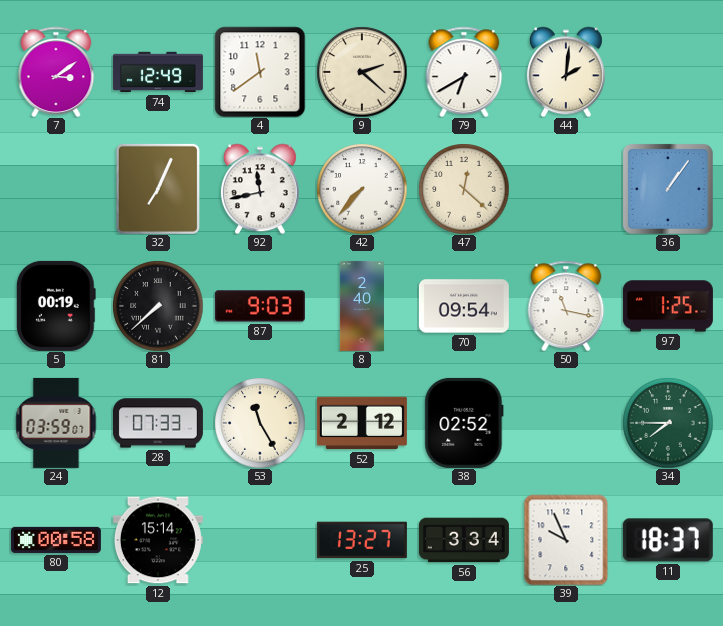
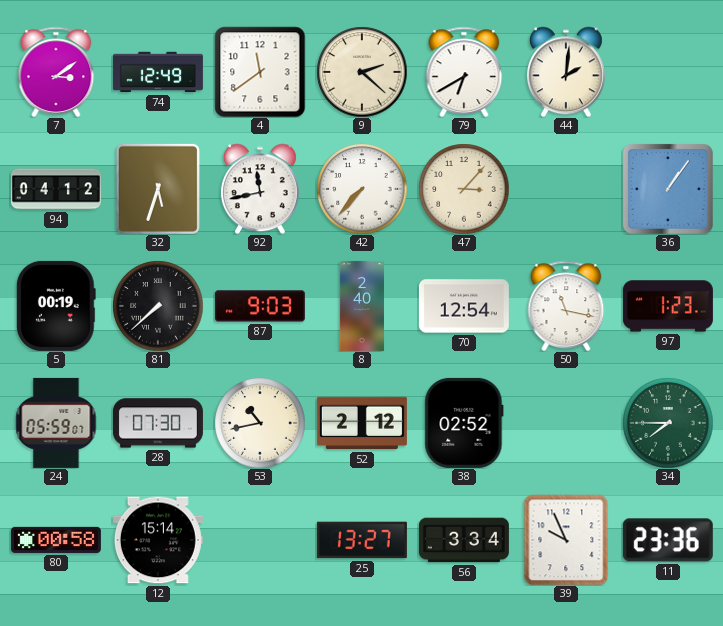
94: none -> 04:12 (56, 189)
32: 7:04 -> 5:33 (158, 189)
47: 12:22 -> 3:07 (464, 189)
70: 09:54 -> 12:54 (464, 306)
97: 1:25 -> 1:23 (668, 306)
24: 03:59 -> 05:59 (56, 423)
28: 07:33 -> 07:30 (158, 423)
53: 11:25 -> 10:43 (260, 423)
11: 18:37 -> 23:36 (668, 540)
